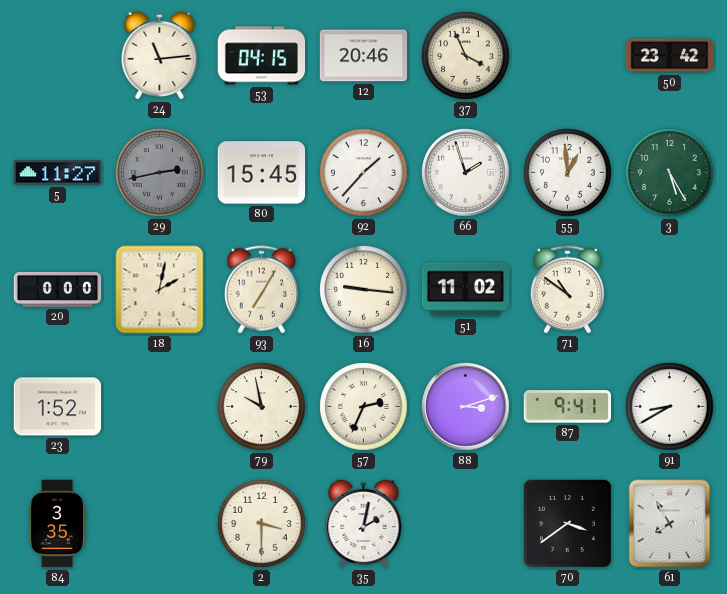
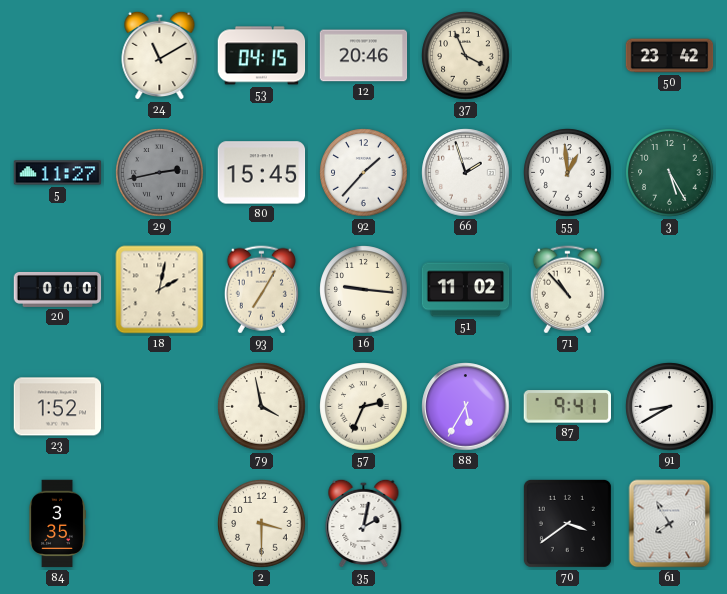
24: 11:14 -> 11:10 (160, 55)
71: 10:51 -> 10:53 (567, 290)
79: 9:58 -> 3:58 (262, 407)
88: 3:12 -> 5:35 (466, 407)
